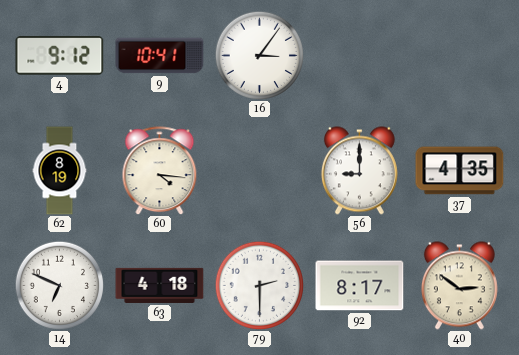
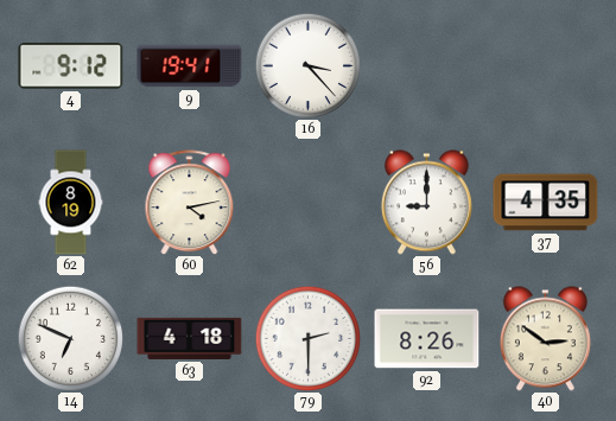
9: 10:41 -> 19:41 (190, 66)
16: 3:06 -> 3:23 (307, 65)
60: 4:16 -> 4:13 (190, 203)
92: 8:17 -> 8:26 (427, 339)
